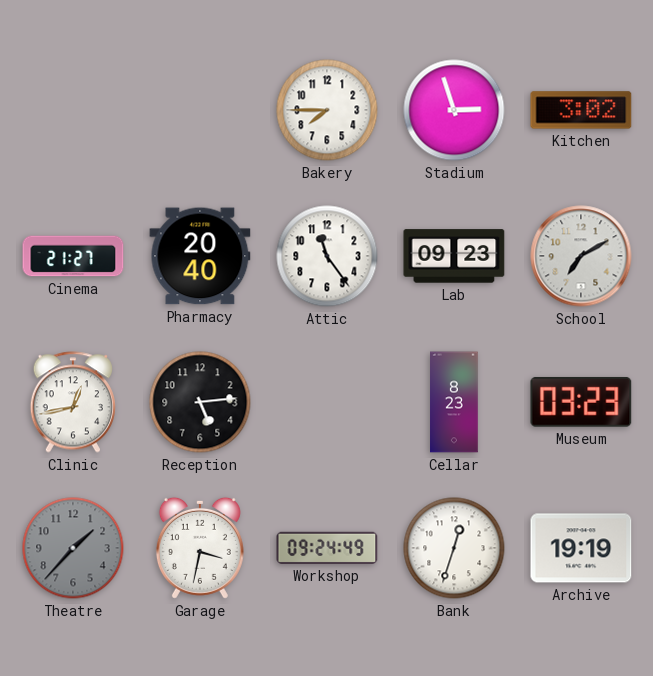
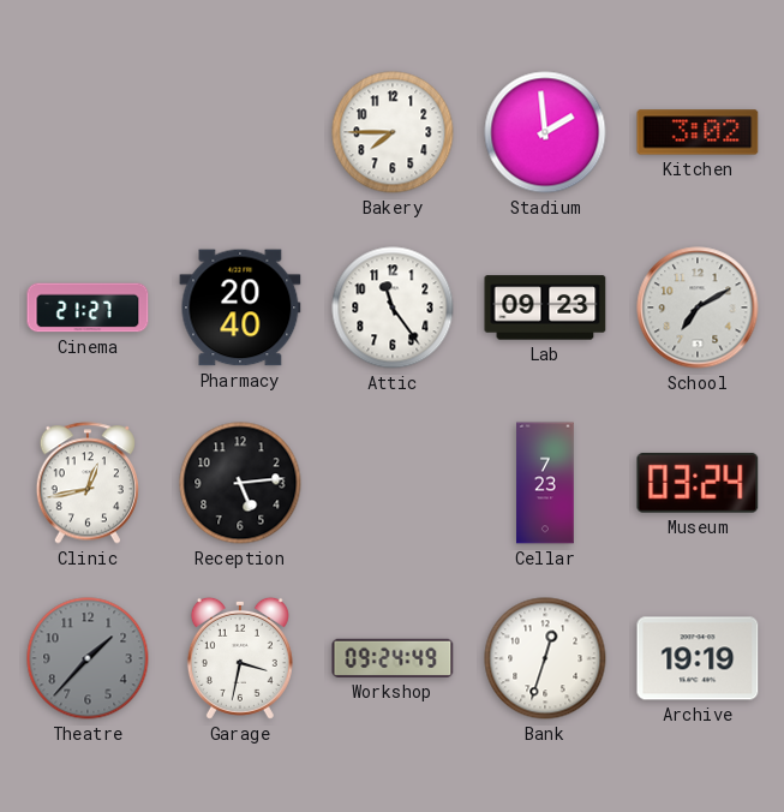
Stadium: 2:57 -> 1:59 (545, 132)
Cellar: 8:23 -> 7:23 (545, 483)
Museum: 03:23 -> 03:24 (698, 483)
